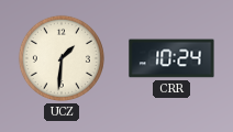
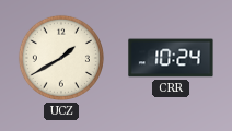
UCZ: 1:31 -> 1:40 (61, 58)
